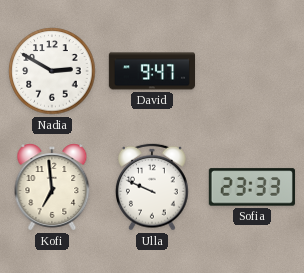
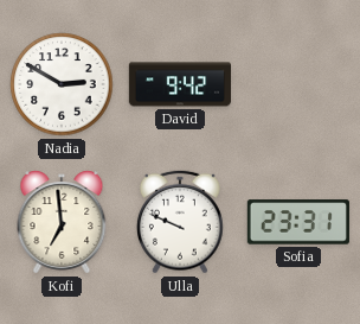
David: 9:47 -> 9:42 (179, 84)
Sofia: 23:33 -> 23:31 (298, 222)
